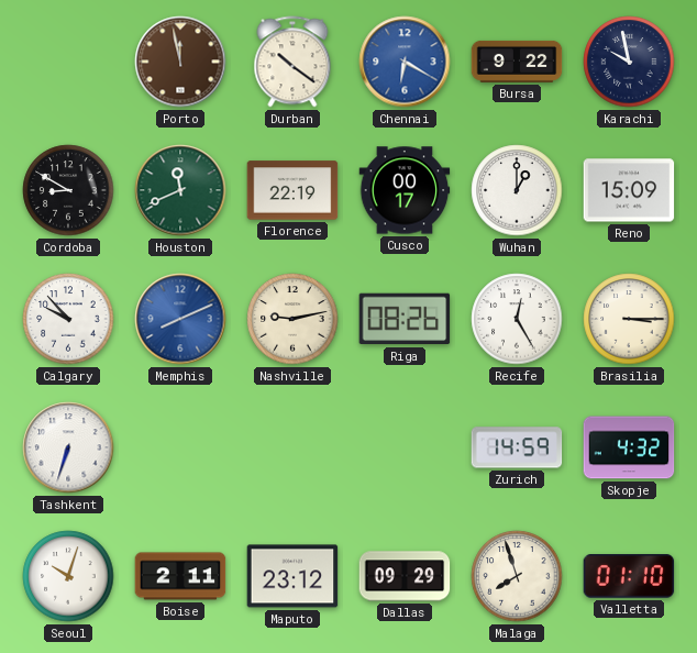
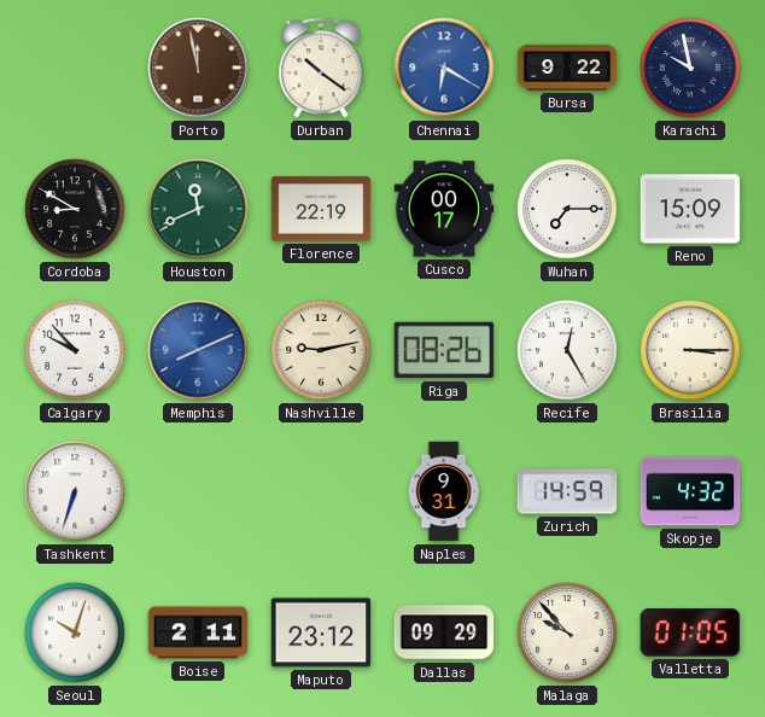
Wuhan: 1:00 -> 7:15 (567, 209)
Naples: none -> 9:31 (444, 491)
Malaga: 7:57 -> 9:53 (567, 633)
Valletta: 01:10 -> 01:05 (690, 633)
